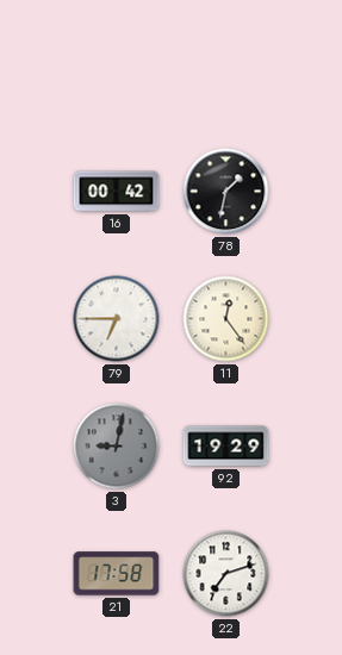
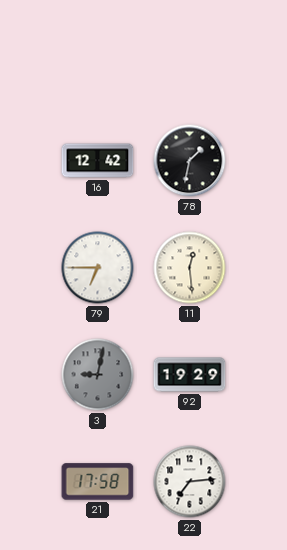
16: 00:42 -> 12:42 (98, 161)
11: 12:24 -> 12:29 (190, 268)
22: 7:12 -> 7:14 (190, 482)
